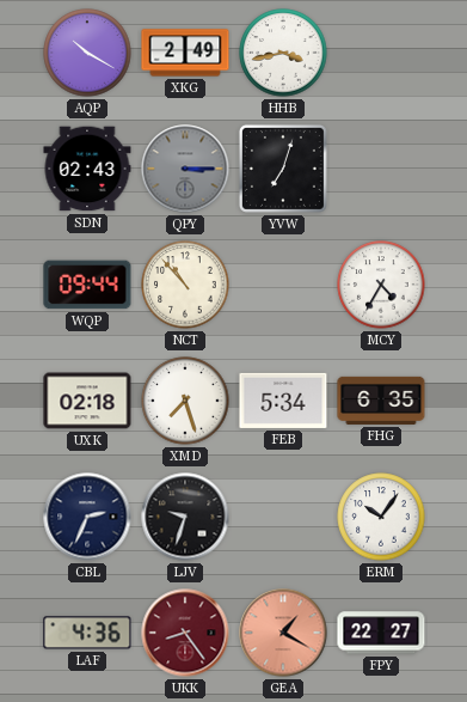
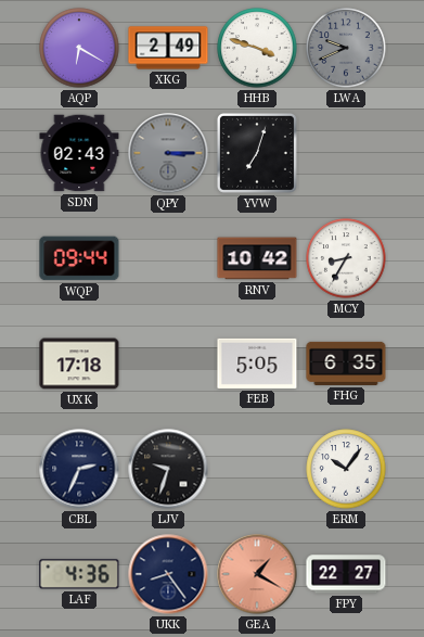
AQP: 10:20 -> 6:20 (79, 48)
HHB: 3:43 -> 3:48 (257, 48)
LWA: none -> 9:41 (346, 48)
NCT: 10:53 -> none (185, 285)
RNV: none -> 10:42 (257, 258)
MCY: 4:35 -> 8:35 (346, 258)
UXK: 02:18 -> 17:18 (79, 364)
XMD: 7:27 -> none (185, 401)
FEB: 5:34 -> 5:05 (257, 364)
UKK dial: burgundy -> navy (168, 574)
